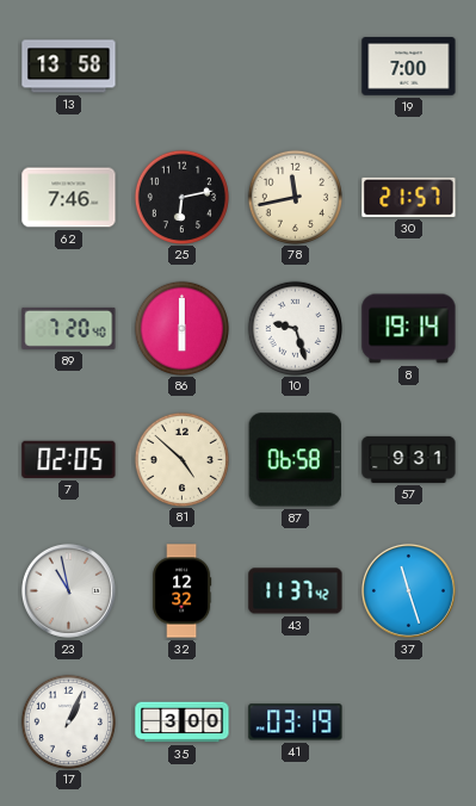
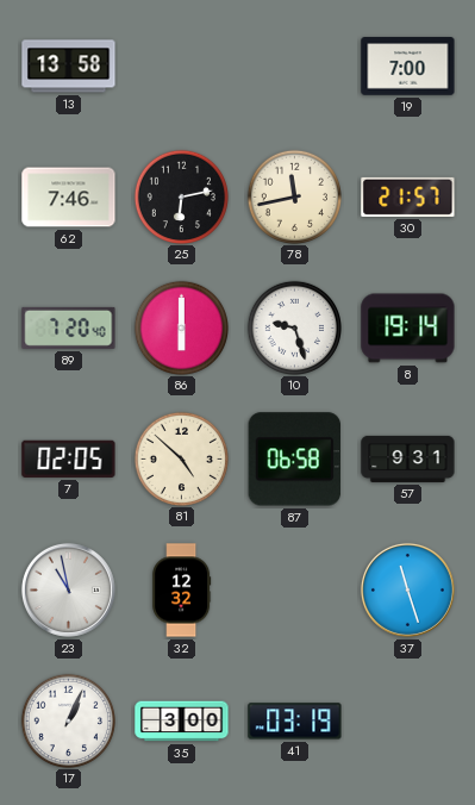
43: 11:37 -> none (296, 591)
